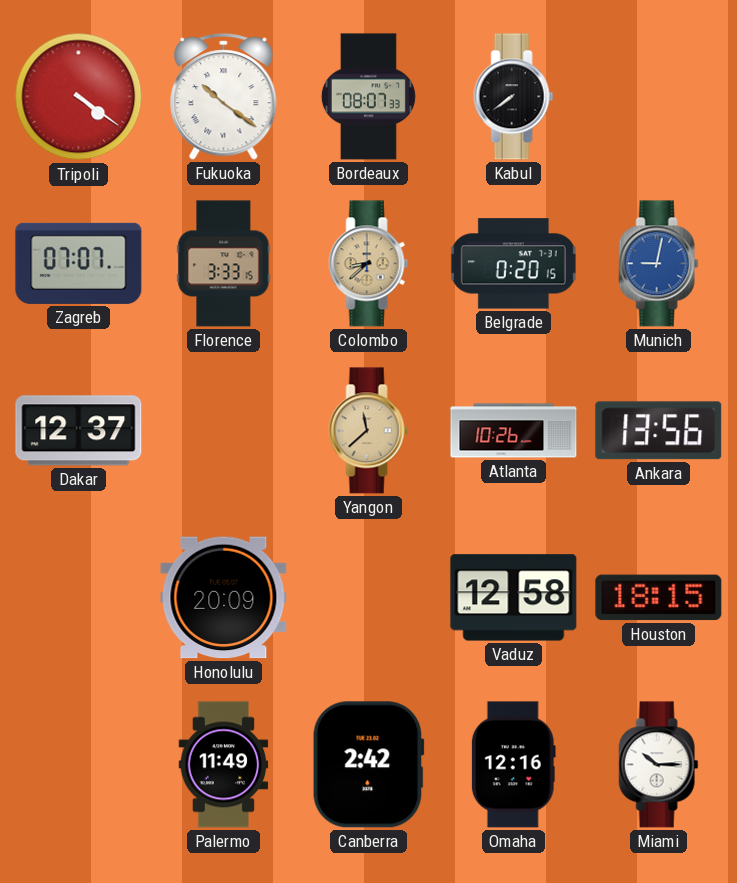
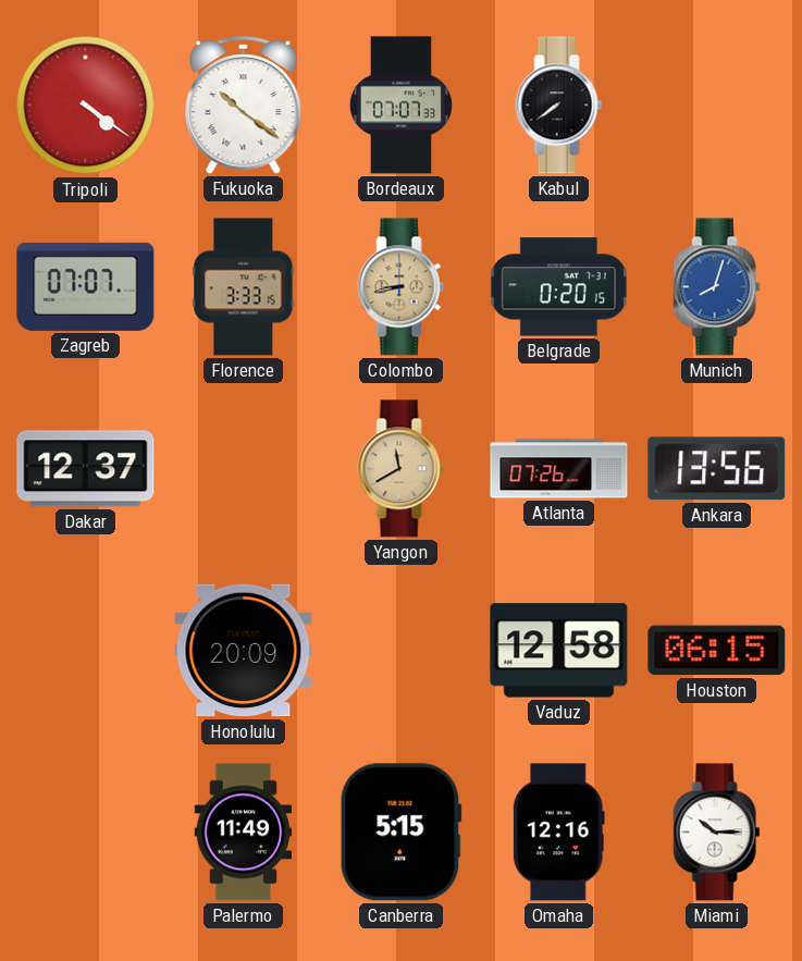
Bordeaux: 08:07 -> 07:07 (400, 106)
Colombo: 8:38 -> 8:43 (402, 287)
Munich: 9:02 -> 8:03 (717, 287)
Yangon: 11:38 -> 11:40 (402, 469)
Atlanta: 10:26 -> 07:26 (559, 469)
Houston: 18:15 -> 06:15 (717, 651)
Canberra: 2:42 -> 5:15 (400, 833)
